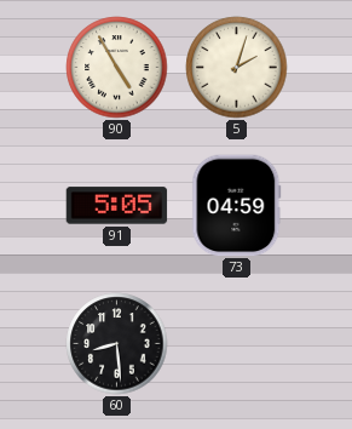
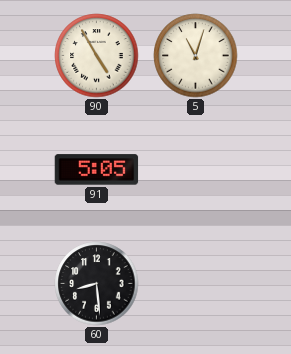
5: 2:03 -> 11:03 (196, 56)
73: 04:59 -> none (237, 206)
